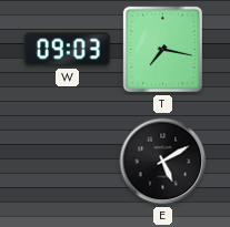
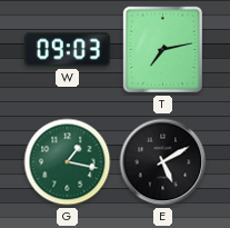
T: 7:17 -> 7:13 (162, 50)
G: none -> 1:17 (68, 162)
